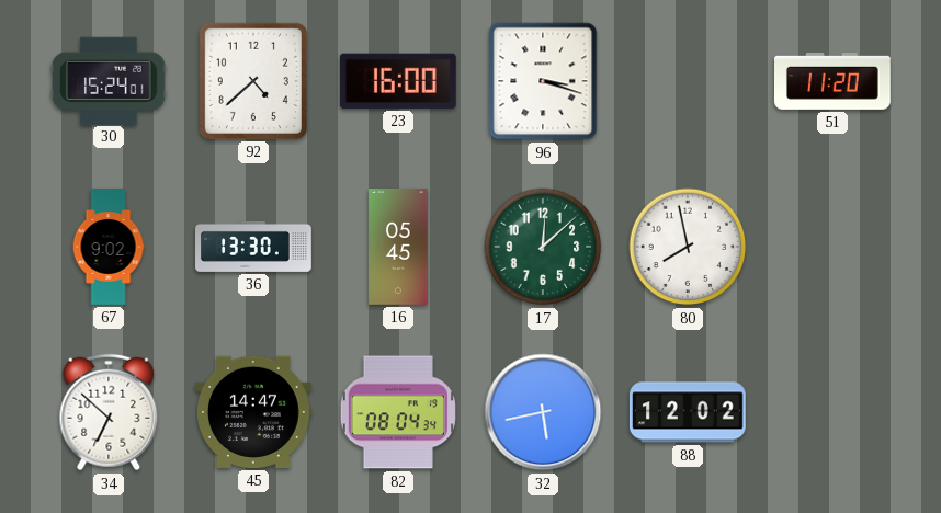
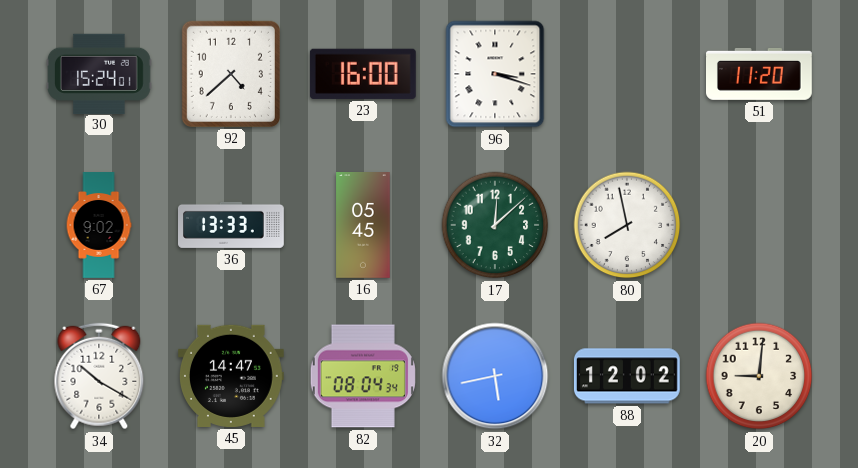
36: 13:30 -> 13:33 (232, 225)
34: 6:52 -> 10:20 (99, 376)
20: none -> 9:01 (759, 376)
